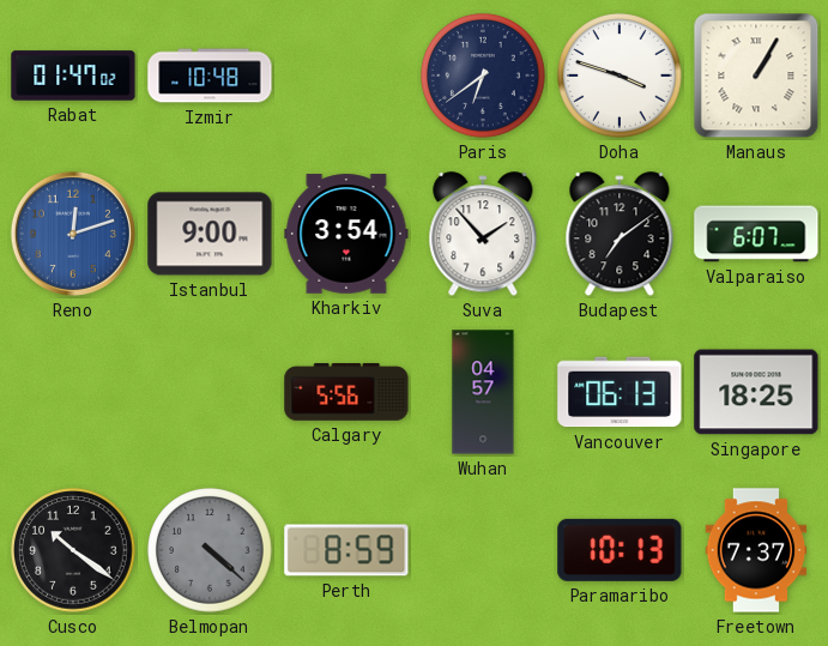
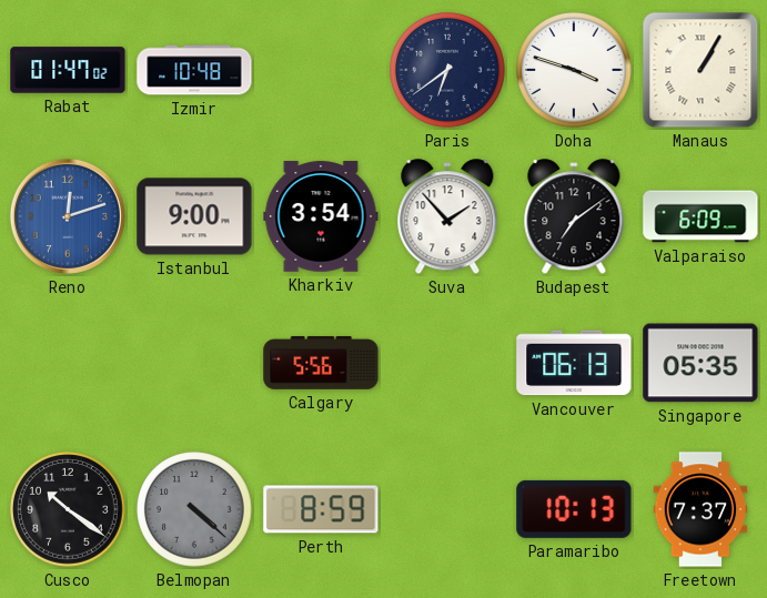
Valparaiso: 6:07 -> 6:09 (700, 216)
Wuhan: 04:57 -> none (483, 392)
Singapore: 18:25 -> 05:35 (700, 363)
